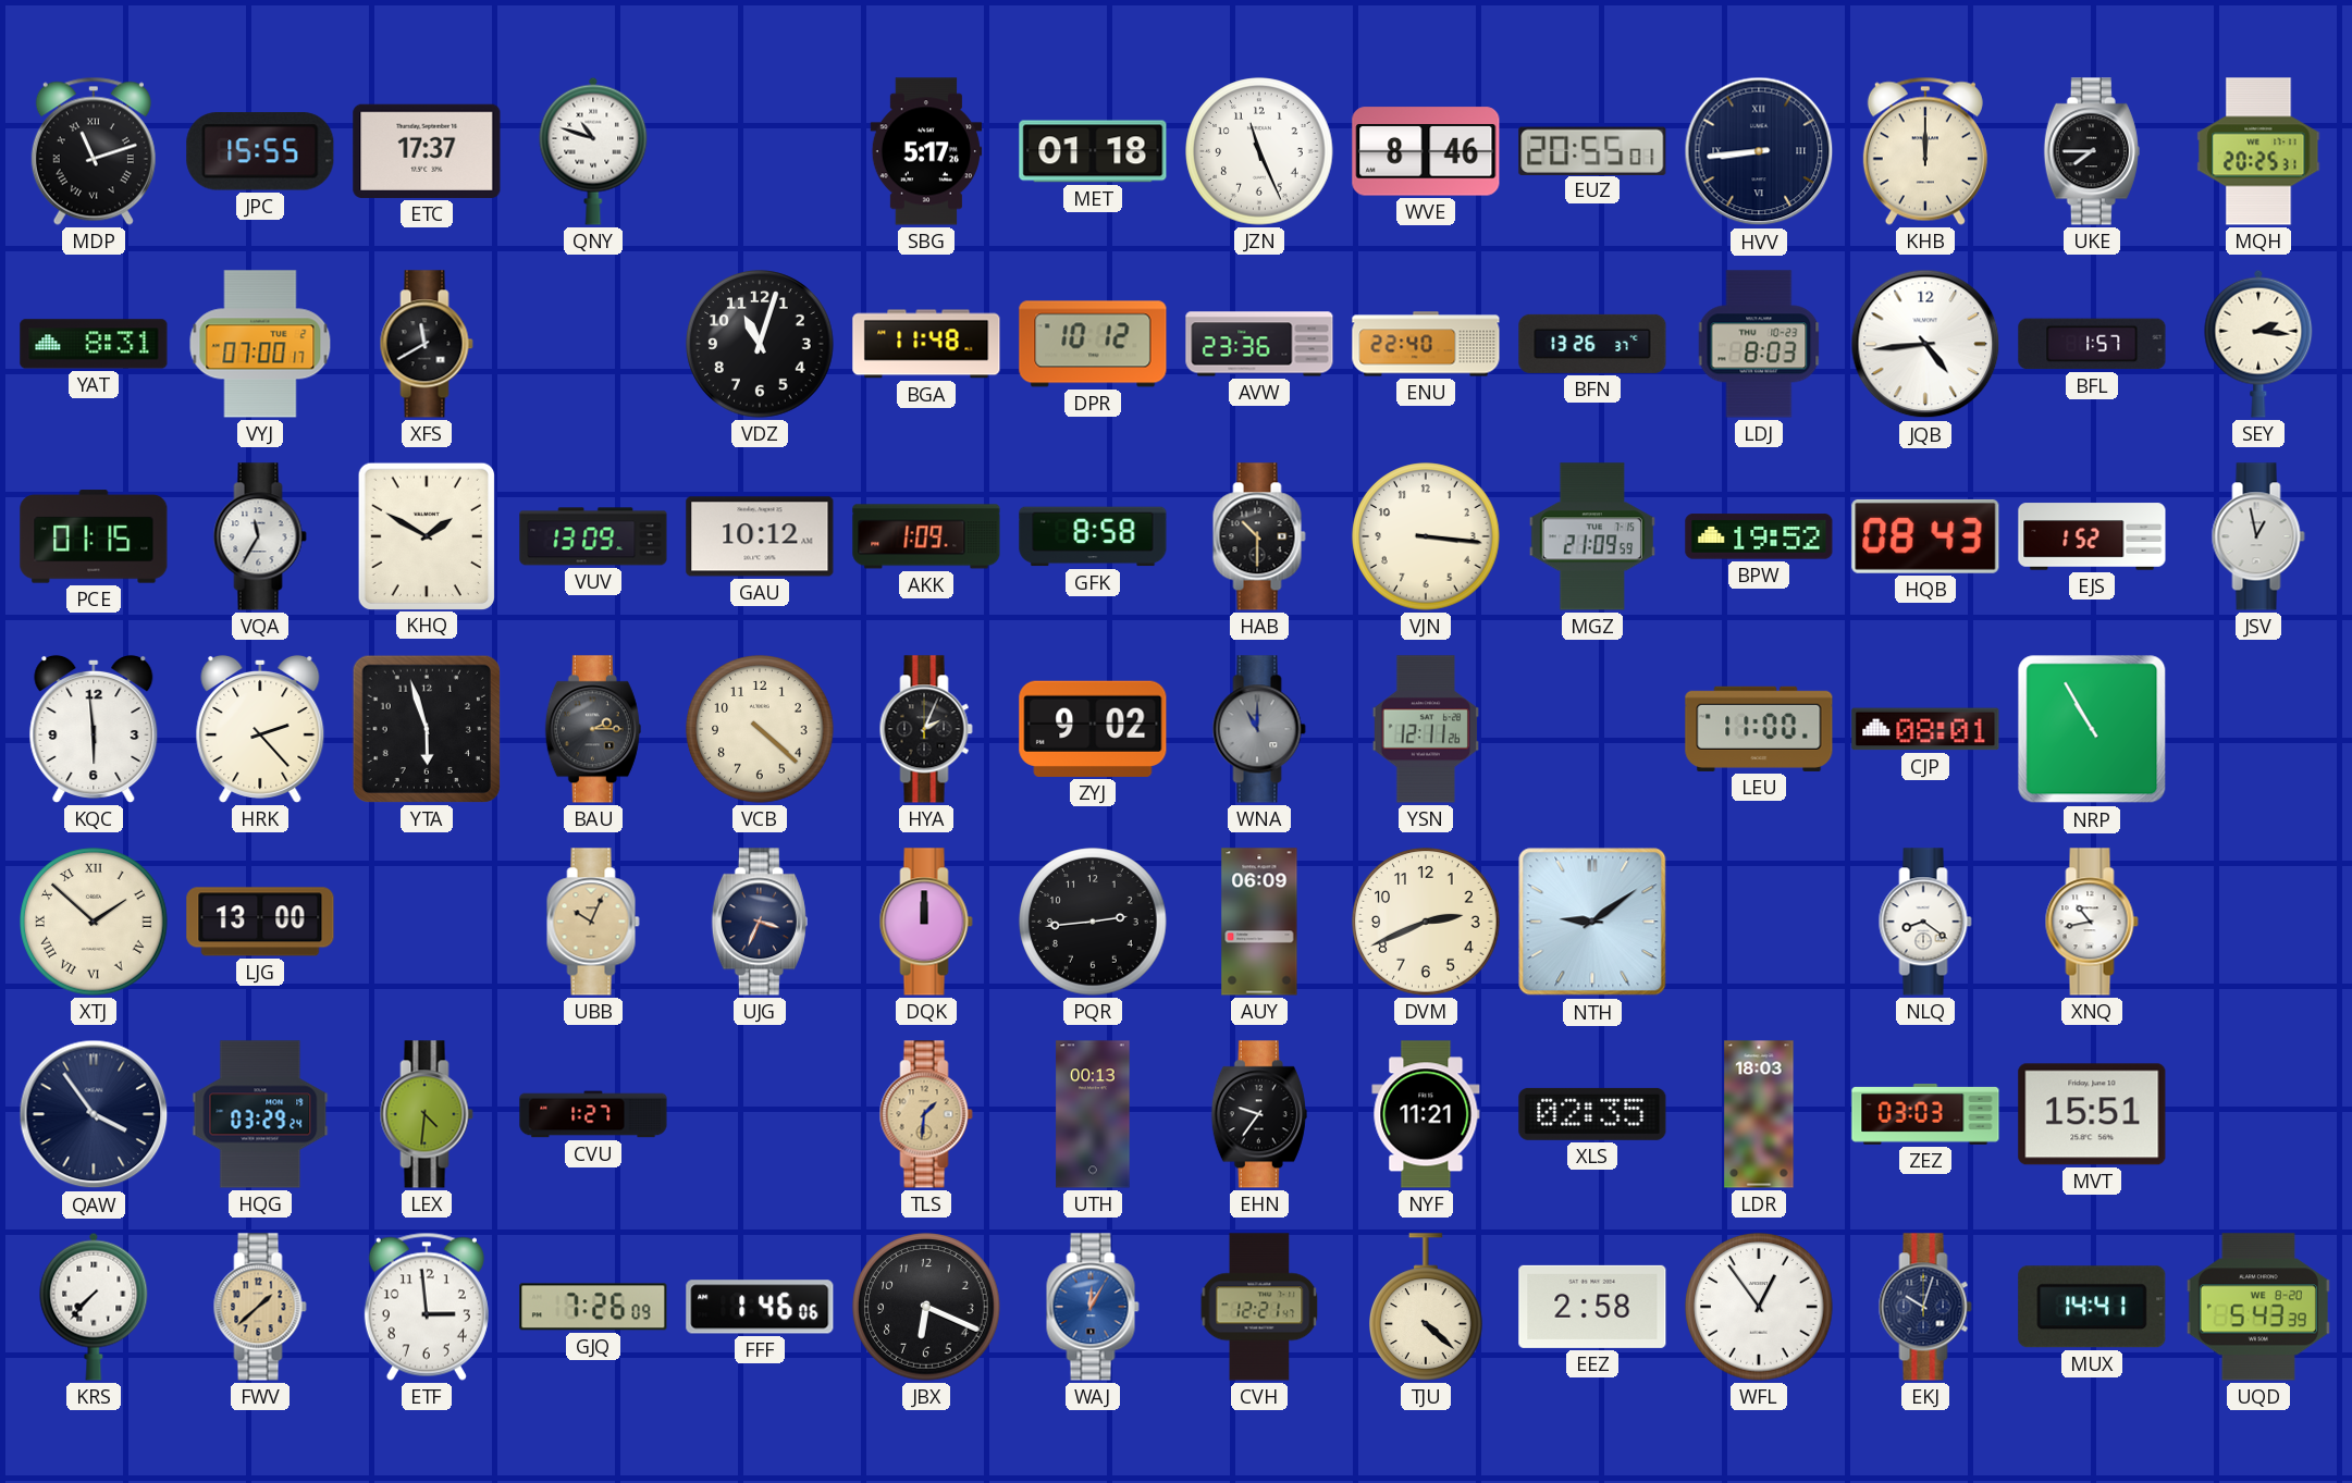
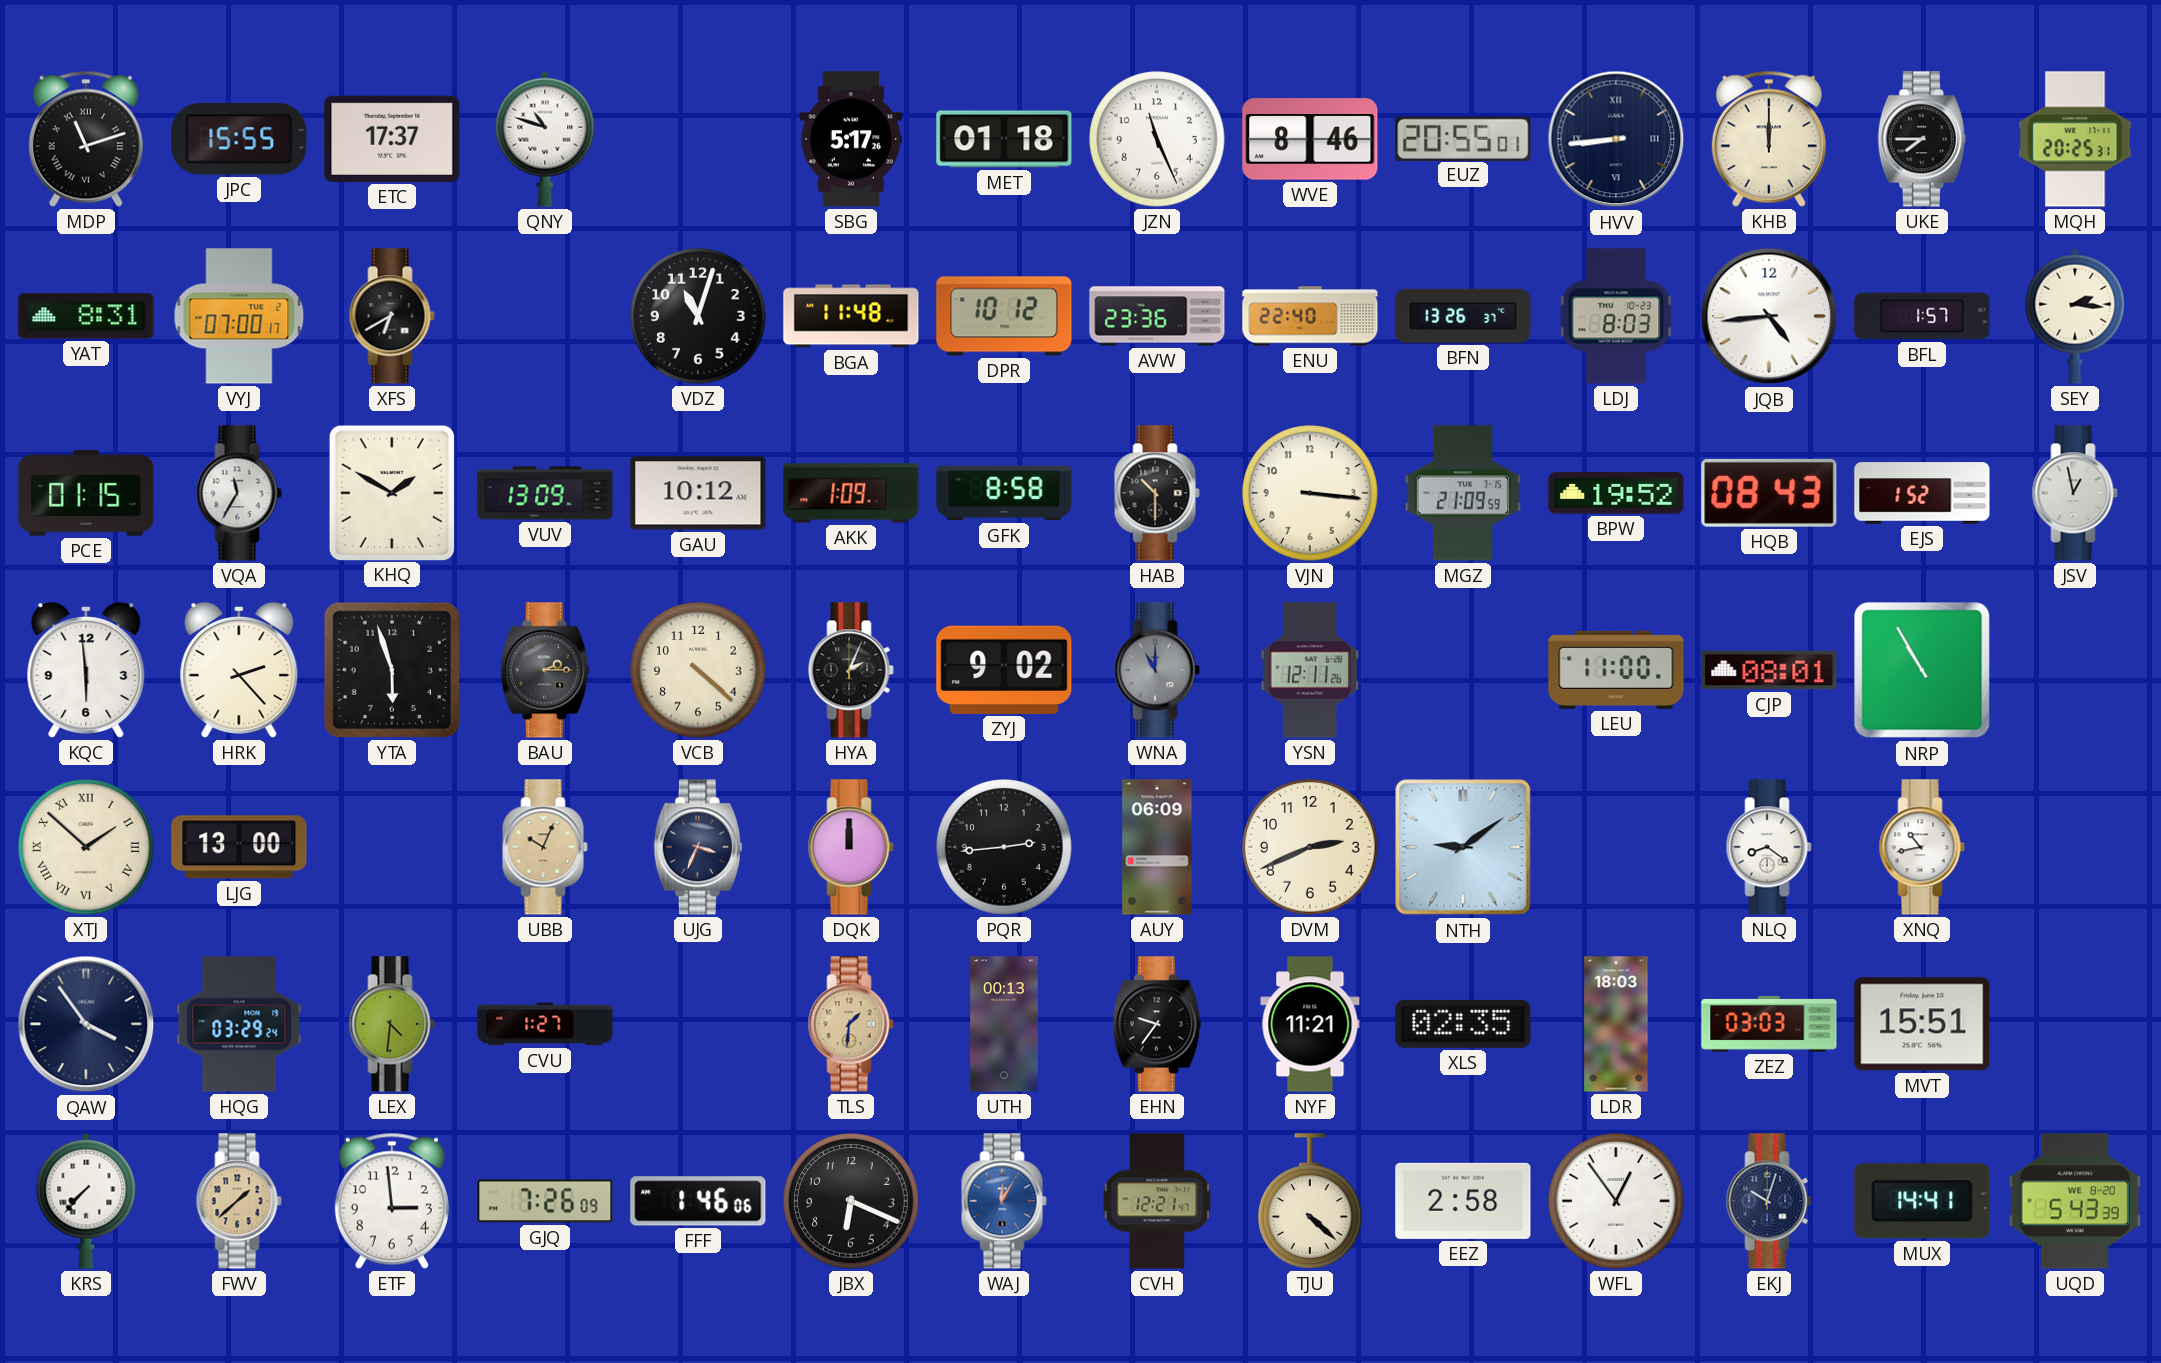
XFS: 11:40 -> 6:40 (392, 316)
